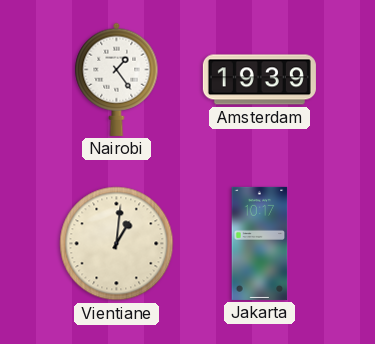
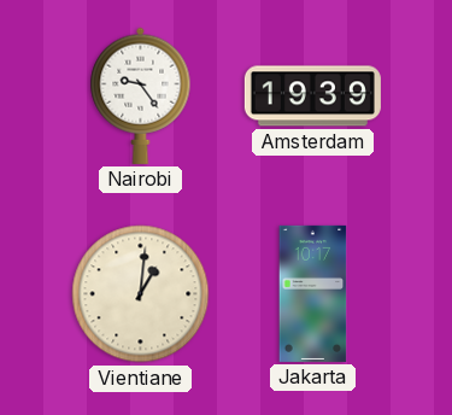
Nairobi: 1:24 -> 9:24 (141, 95)
